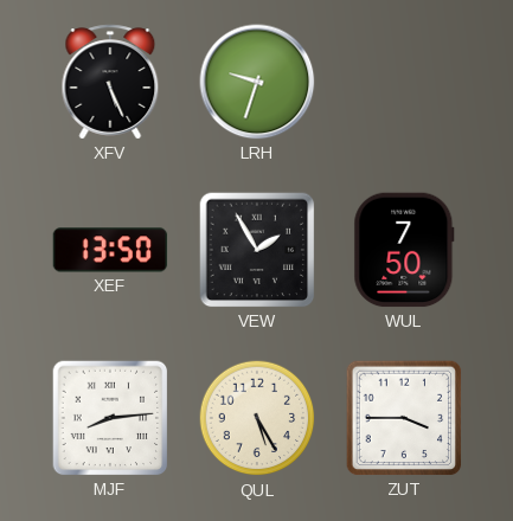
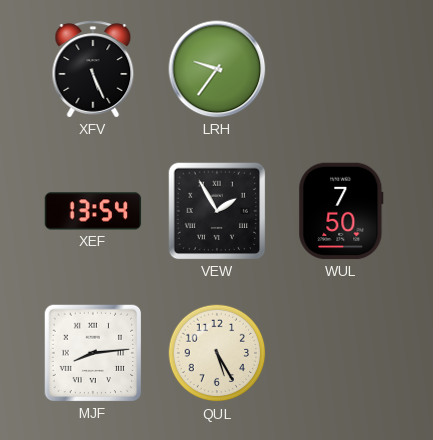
LRH: 9:33 -> 9:36 (217, 69)
XEF: 13:50 -> 13:54 (93, 211)
ZUT: 3:45 -> none (404, 418)
